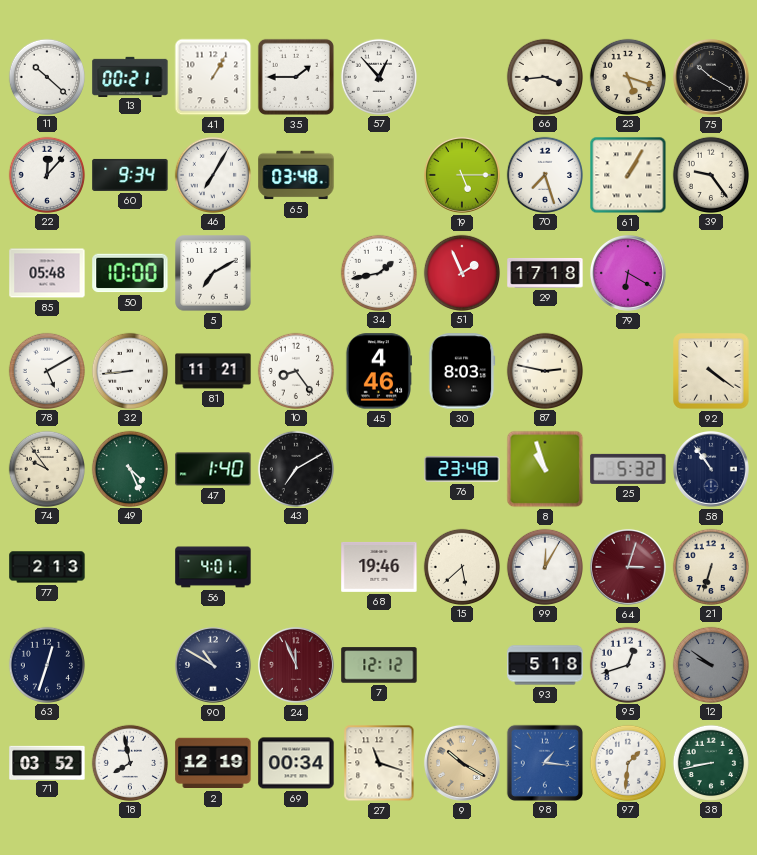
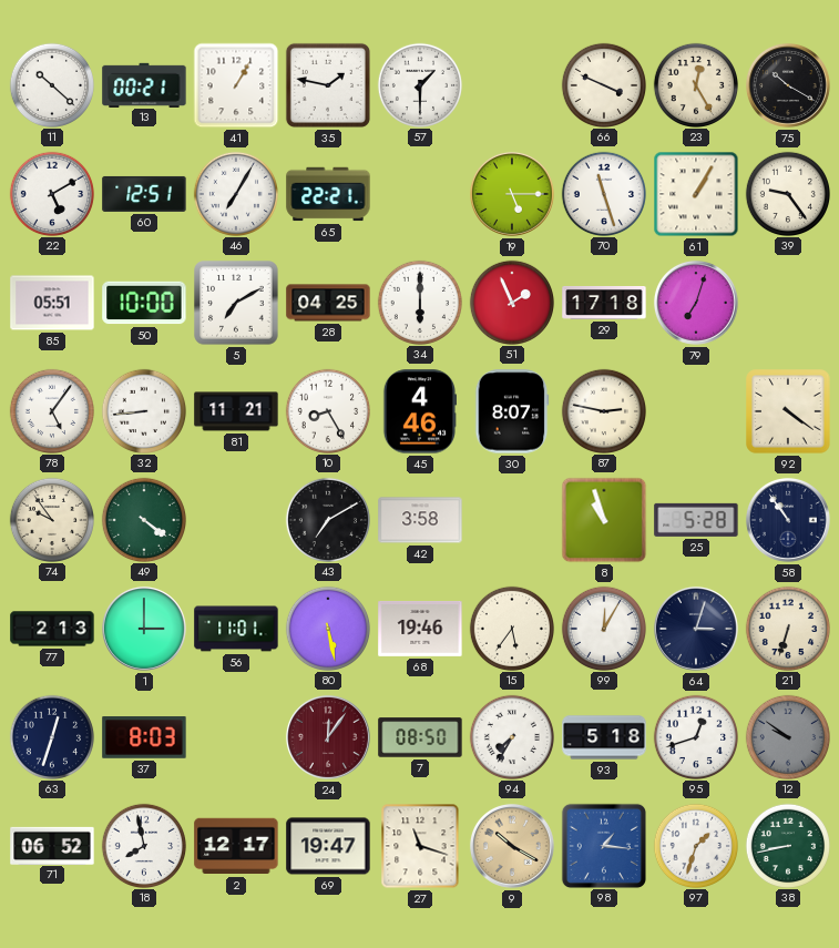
35: 1:45 -> 1:47 (328, 85)
57: 12:53 -> 1:30 (419, 84)
66: 3:44 -> 3:49 (603, 84)
23: 5:18 -> 12:25 (695, 84)
22: 12:07 -> 5:10 (51, 193)
60: 9:34 -> 12:51 (144, 194)
65: 03:48 -> 22:21 (328, 194)
70: 7:27 -> 11:27 (603, 193)
85: 05:48 -> 05:51 (52, 303)
28: none -> 04:25 (328, 303)
34: 1:43 -> 6:00 (419, 302)
79: 6:20 -> 7:03 (696, 303)
78: 5:10 -> 5:06 (51, 410)
10: 8:24 -> 8:25 (327, 410)
30: 8:03 -> 8:07 (512, 411)
49: 4:26 -> 4:21 (143, 519)
47: 1:40 -> none (213, 469)
42: none -> 3:58 (420, 520)
76: 23:48 -> none (462, 469)
25: 5:32 -> 5:28 (696, 520)
1: none -> 3:00 (144, 629)
56: 4:01 -> 11:01 (236, 629)
80: none -> 5:28 (327, 628)
15: 5:38 -> 5:36 (511, 628)
64 dial: burgundy -> navy (696, 629)
37: none -> 8:03 (144, 737)
90: 10:50 -> none (213, 665)
24: 11:56 -> 12:06 (328, 737)
7: 12:12 -> 08:50 (420, 737)
94: none -> 7:35 (511, 736)
71: 03:52 -> 06:52 (52, 845)
2: 12:19 -> 12:17 (236, 846)
69: 00:34 -> 19:47 (328, 846)
97: 1:31 -> 1:33 (695, 845)
